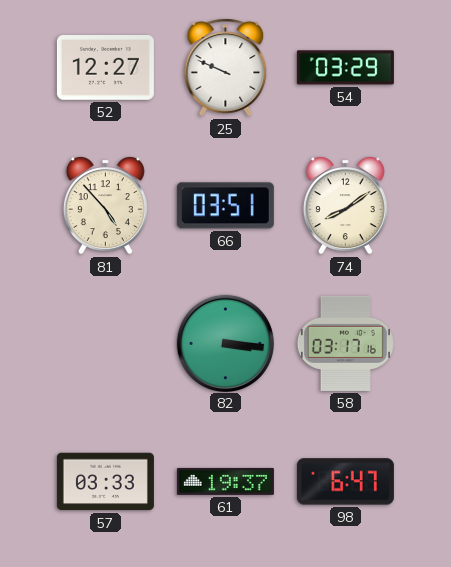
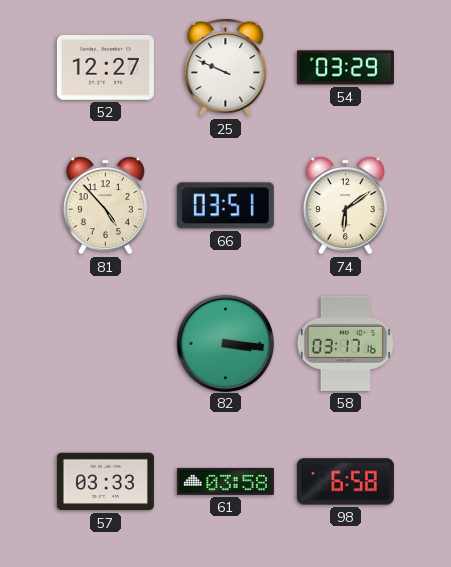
74: 8:09 -> 6:09 (345, 206)
61: 19:37 -> 03:58 (225, 481)
98: 6:47 -> 6:58 (345, 482)
